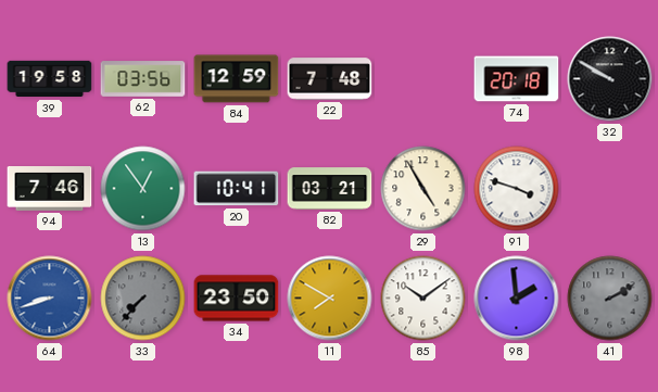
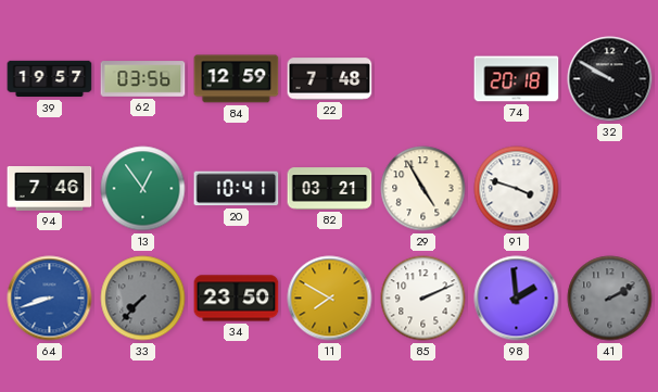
39: 19:58 -> 19:57 (50, 79)
85: 10:09 -> 2:11 (423, 299)
